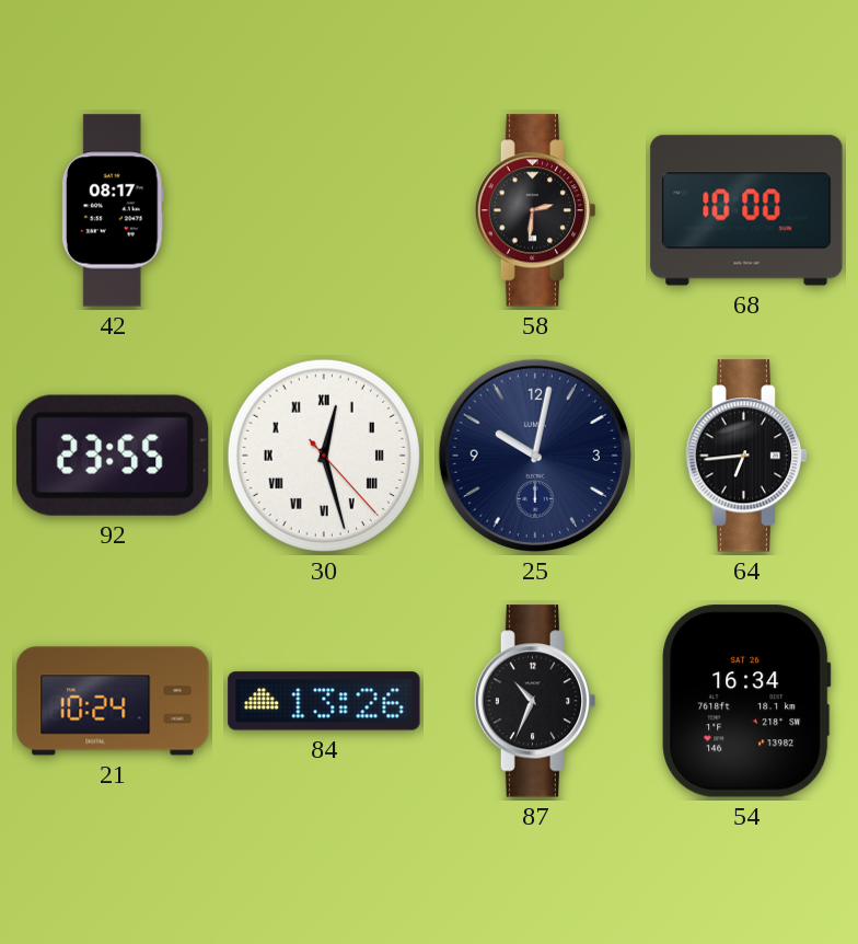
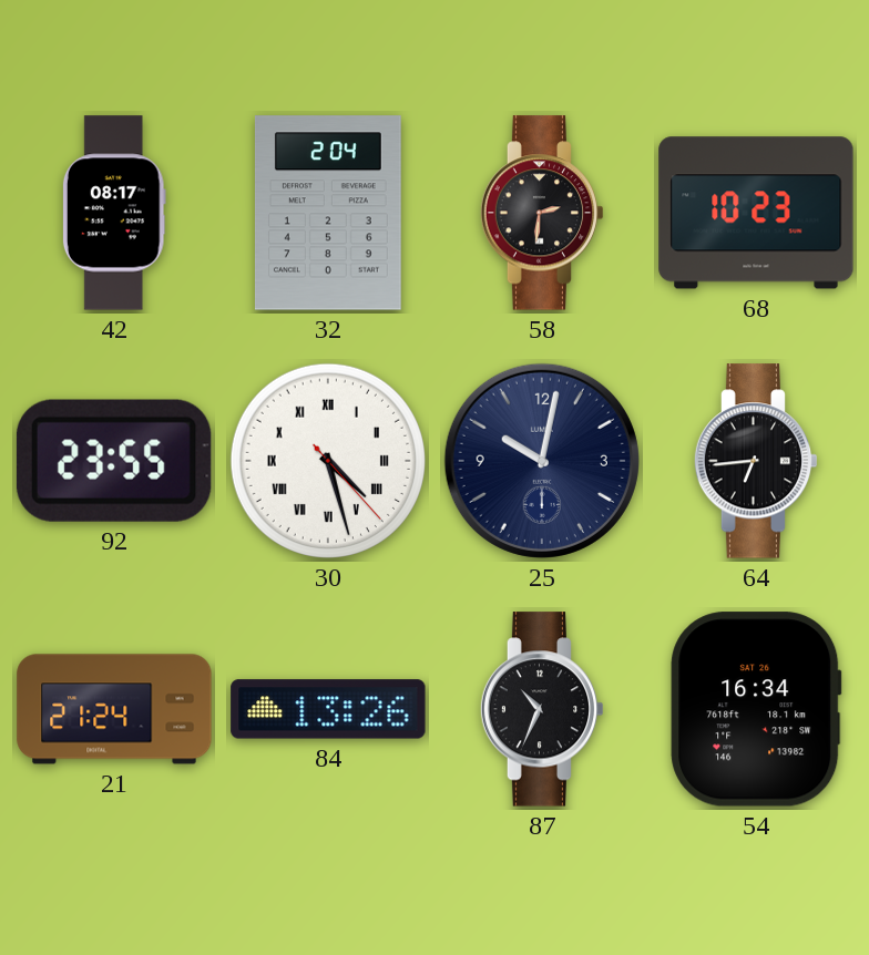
32: none -> 2:04 (328, 213)
68: 10:00 -> 10:23 (756, 213)
30: 12:27 -> 4:27 (328, 461)
21: 10:24 -> 21:24 (114, 709)
